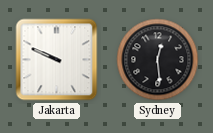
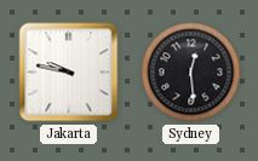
Jakarta: 9:49 -> 9:47 (69, 73)
